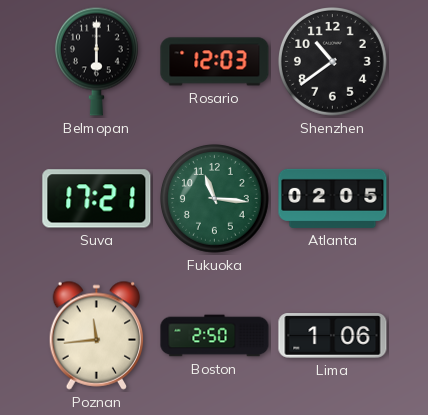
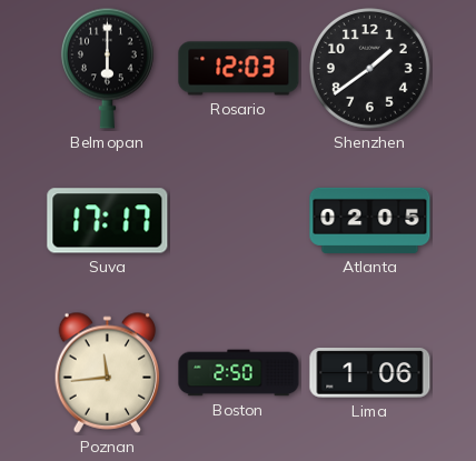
Shenzhen: 10:39 -> 1:39 (370, 69)
Suva: 17:21 -> 17:17 (108, 221)
Fukuoka: 11:16 -> none (215, 199)
